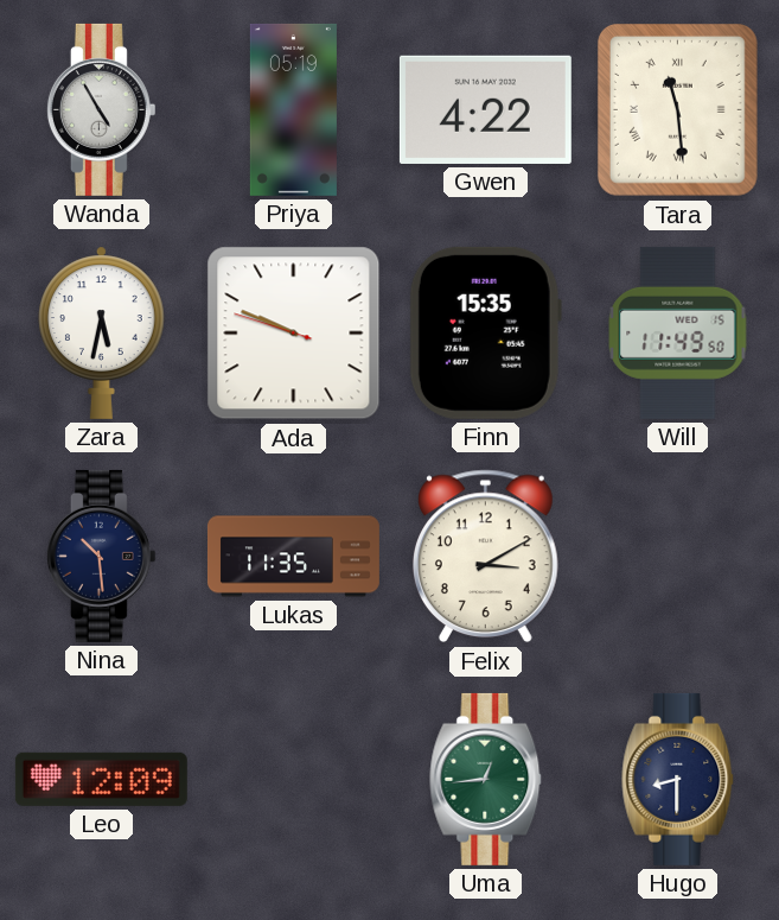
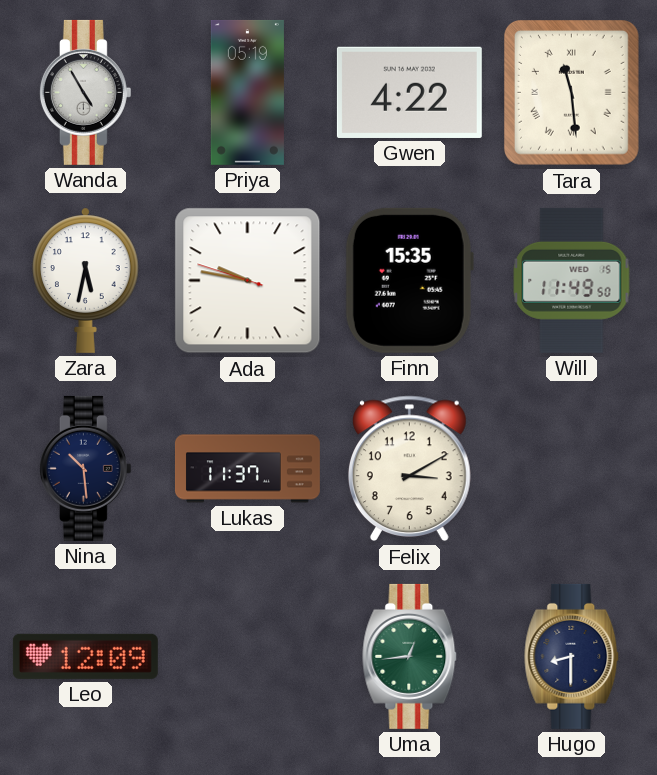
Ada: 9:48 -> 9:46 (248, 281)
Lukas: 11:35 -> 11:37 (247, 469)
